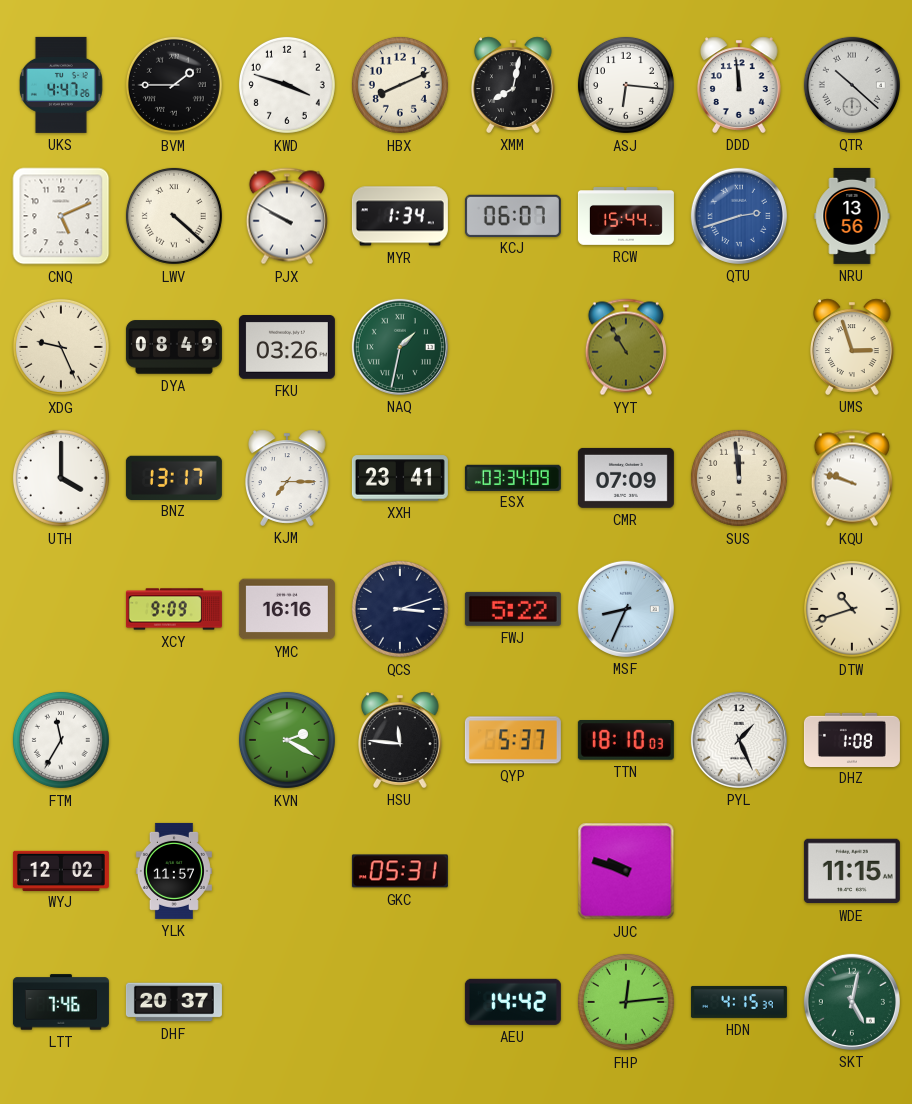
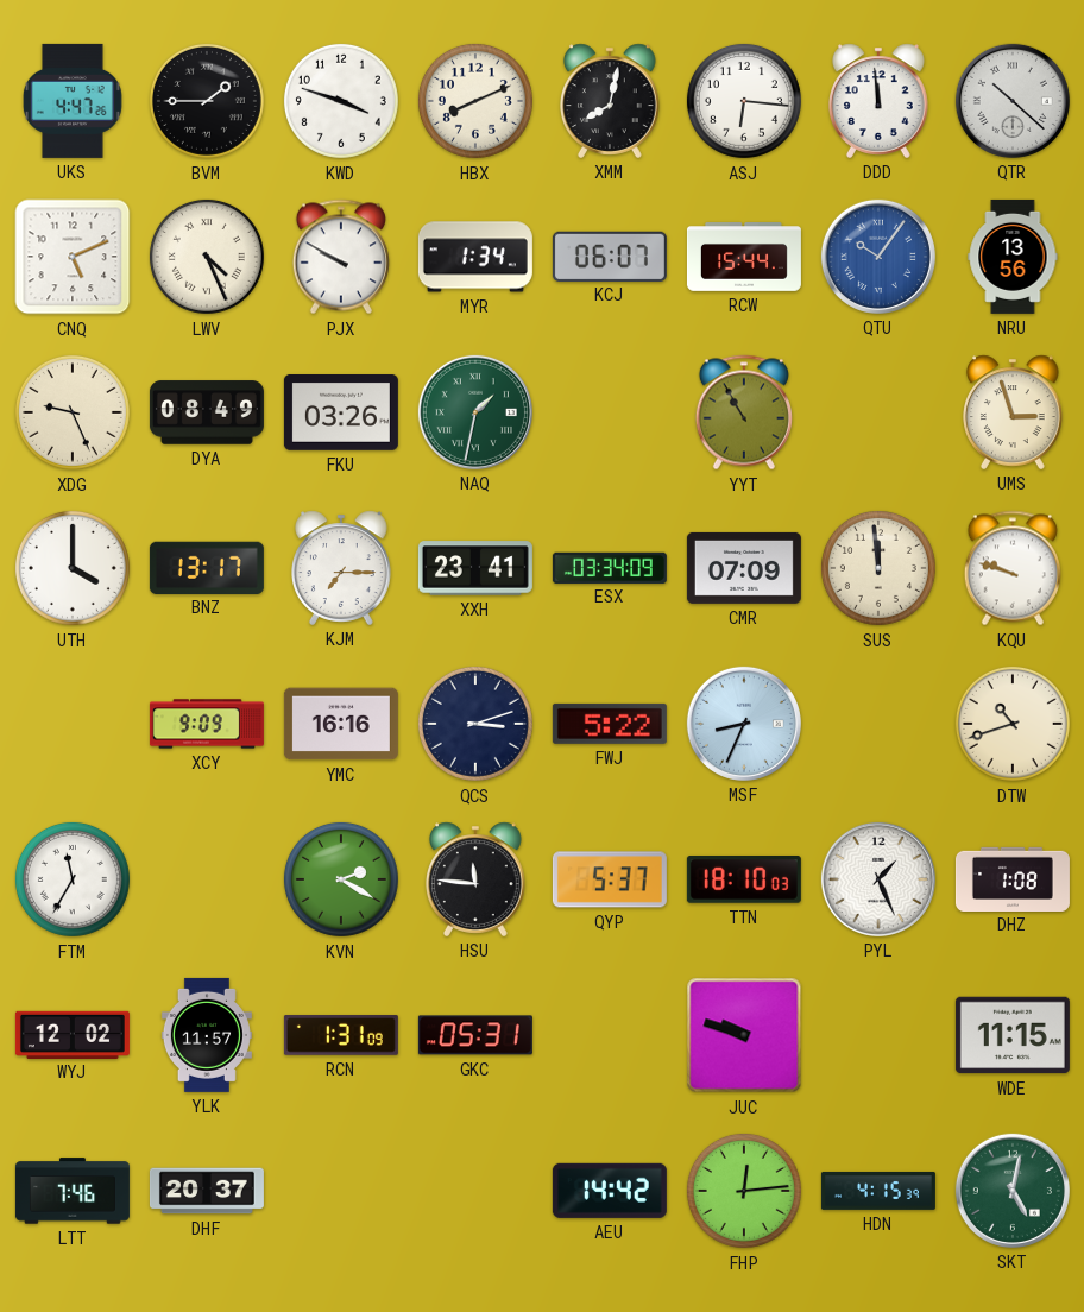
LWV: 4:22 -> 4:26 (207, 257)
QTU: 2:42 -> 10:06 (878, 257)
RCN: none -> 1:31 (341, 1035)
